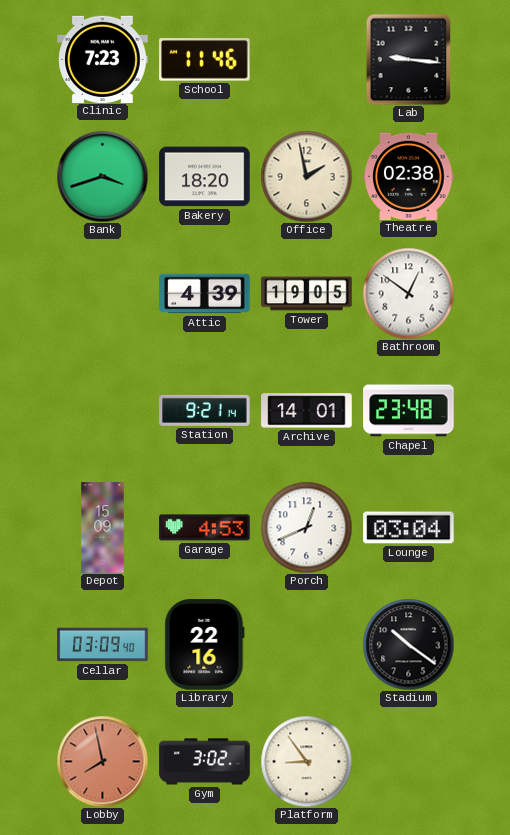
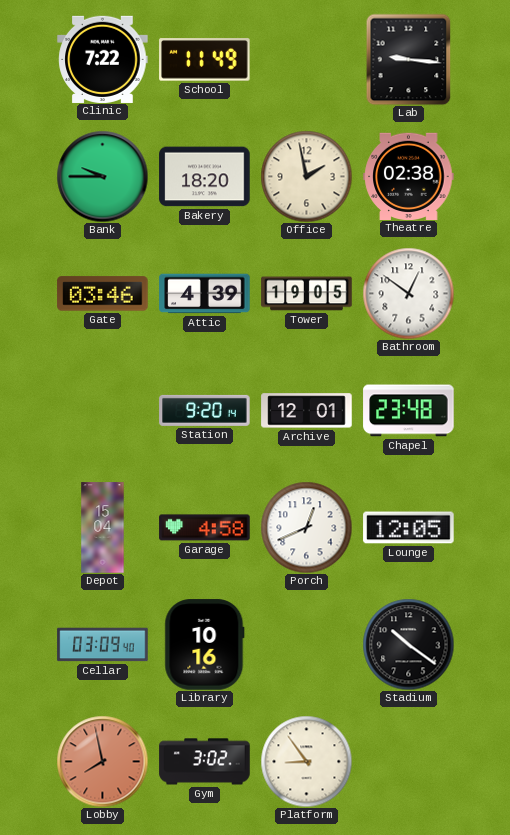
Clinic: 7:23 -> 7:22 (103, 59)
School: 11:46 -> 11:49 (205, 60)
Bank: 3:42 -> 9:45 (102, 176)
Gate: none -> 03:46 (103, 294)
Station: 9:21 -> 9:20 (205, 410)
Archive: 14:01 -> 12:01 (307, 411)
Depot: 15:09 -> 15:04 (103, 528)
Garage: 4:53 -> 4:58 (205, 528)
Lounge: 03:04 -> 12:05 (409, 528)
Library: 22:16 -> 10:16 (205, 645)
